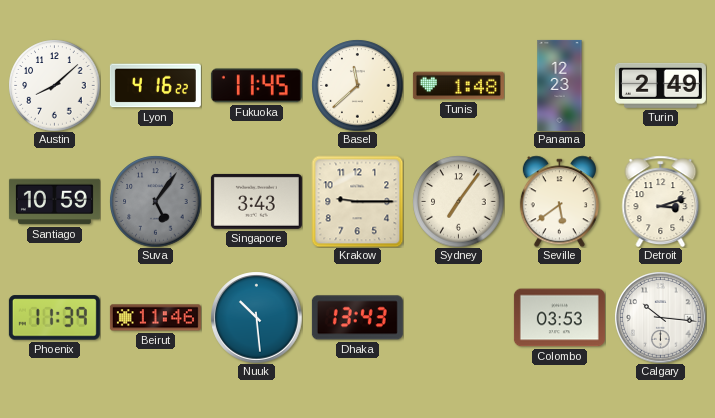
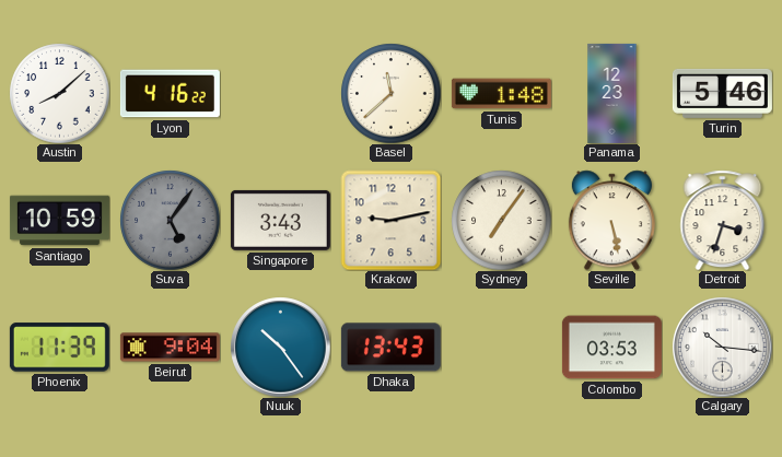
Fukuoka: 11:45 -> none (256, 86)
Turin: 2:49 -> 5:46 (722, 93)
Krakow: 9:15 -> 9:13 (390, 220)
Seville: 5:39 -> 5:28 (611, 220)
Detroit: 3:12 -> 3:33 (723, 220)
Beirut: 11:46 -> 9:04 (170, 348)
Nuuk: 10:29 -> 10:24 (280, 347)
